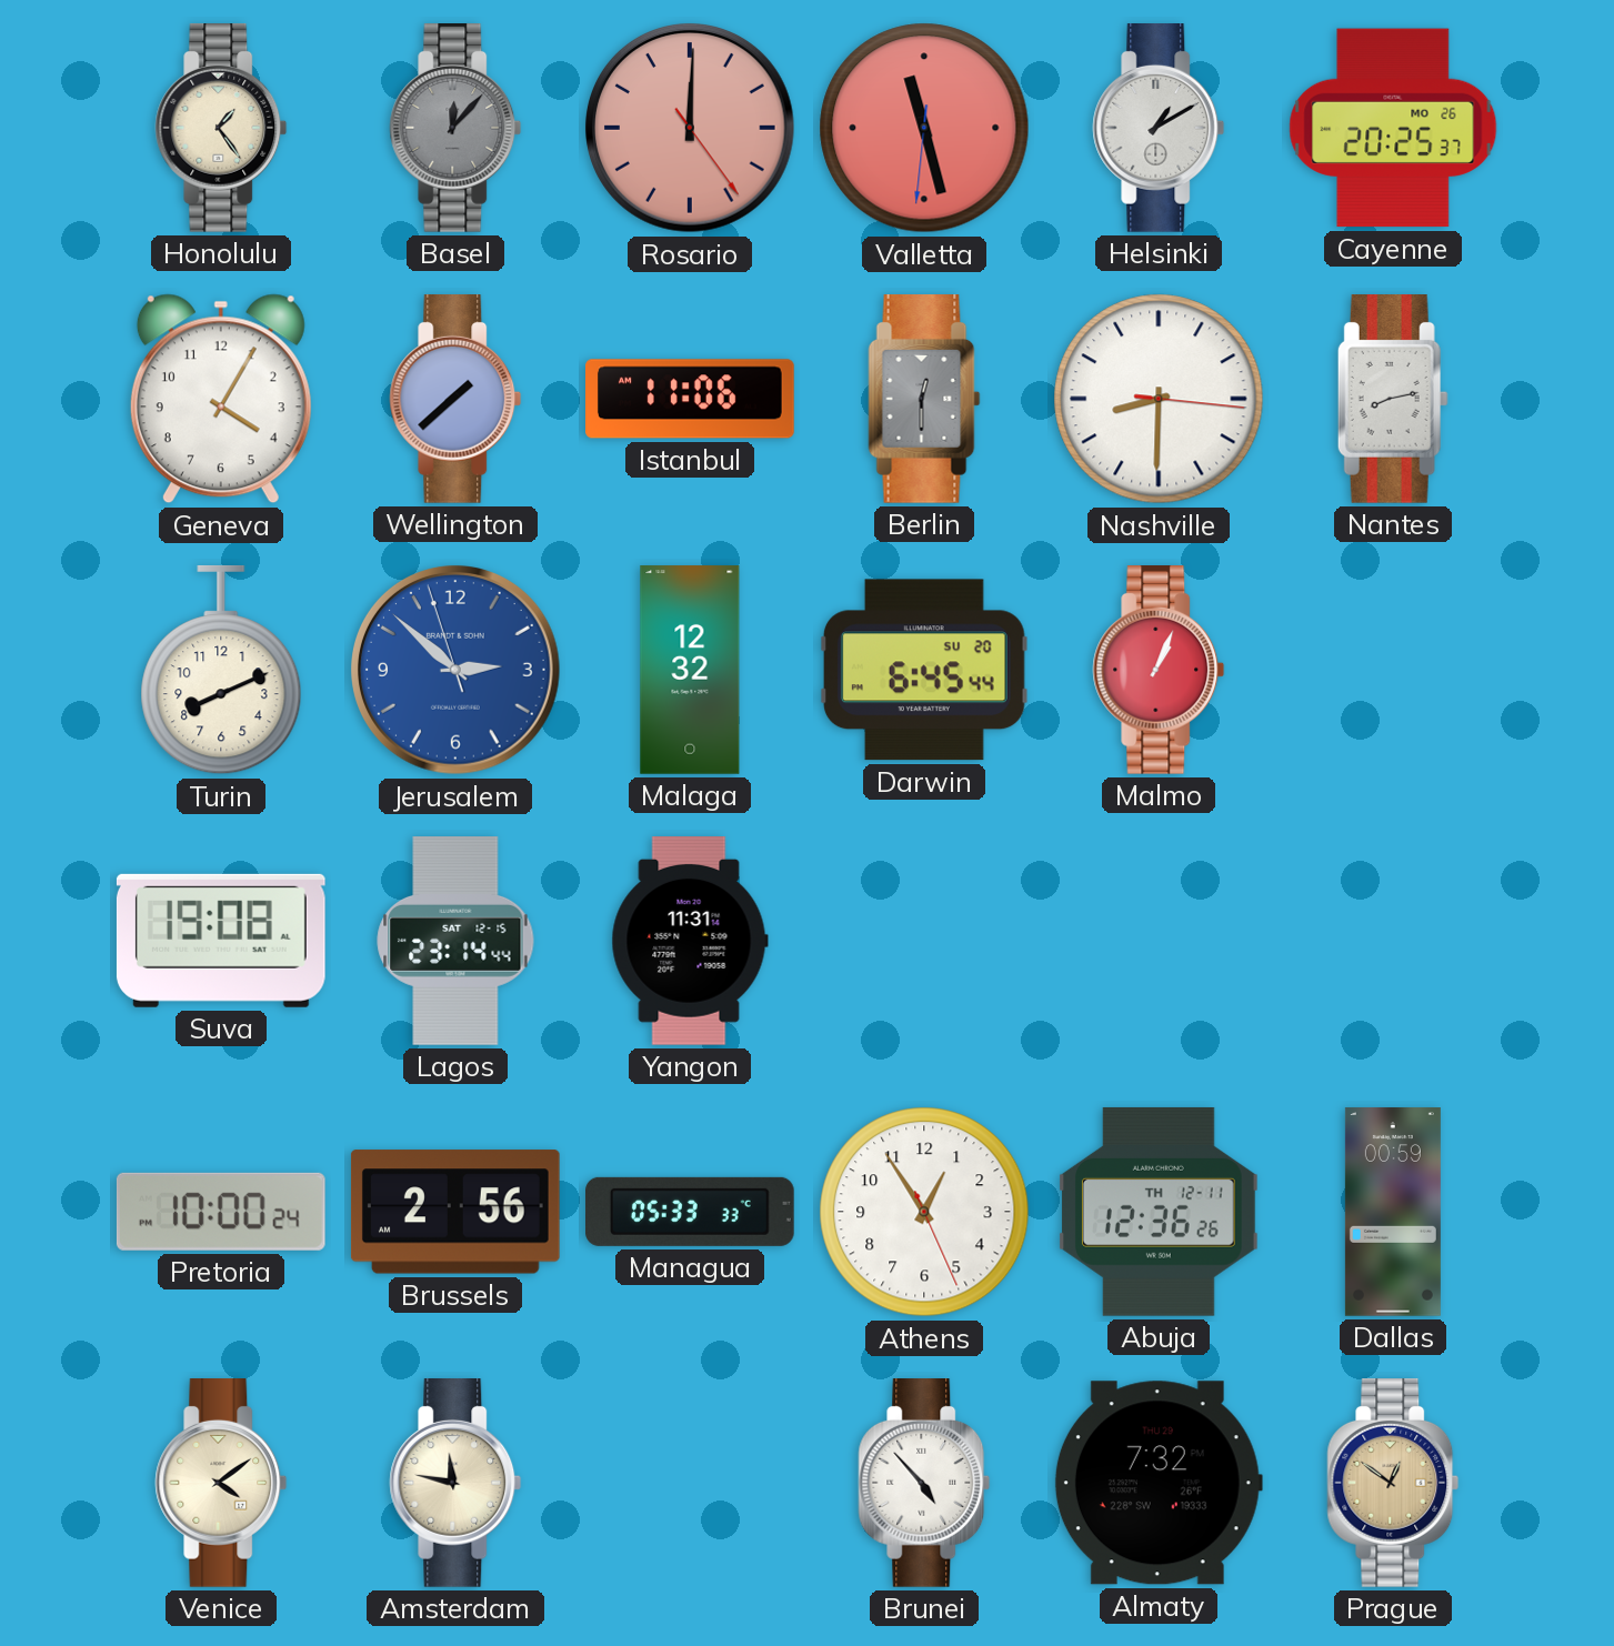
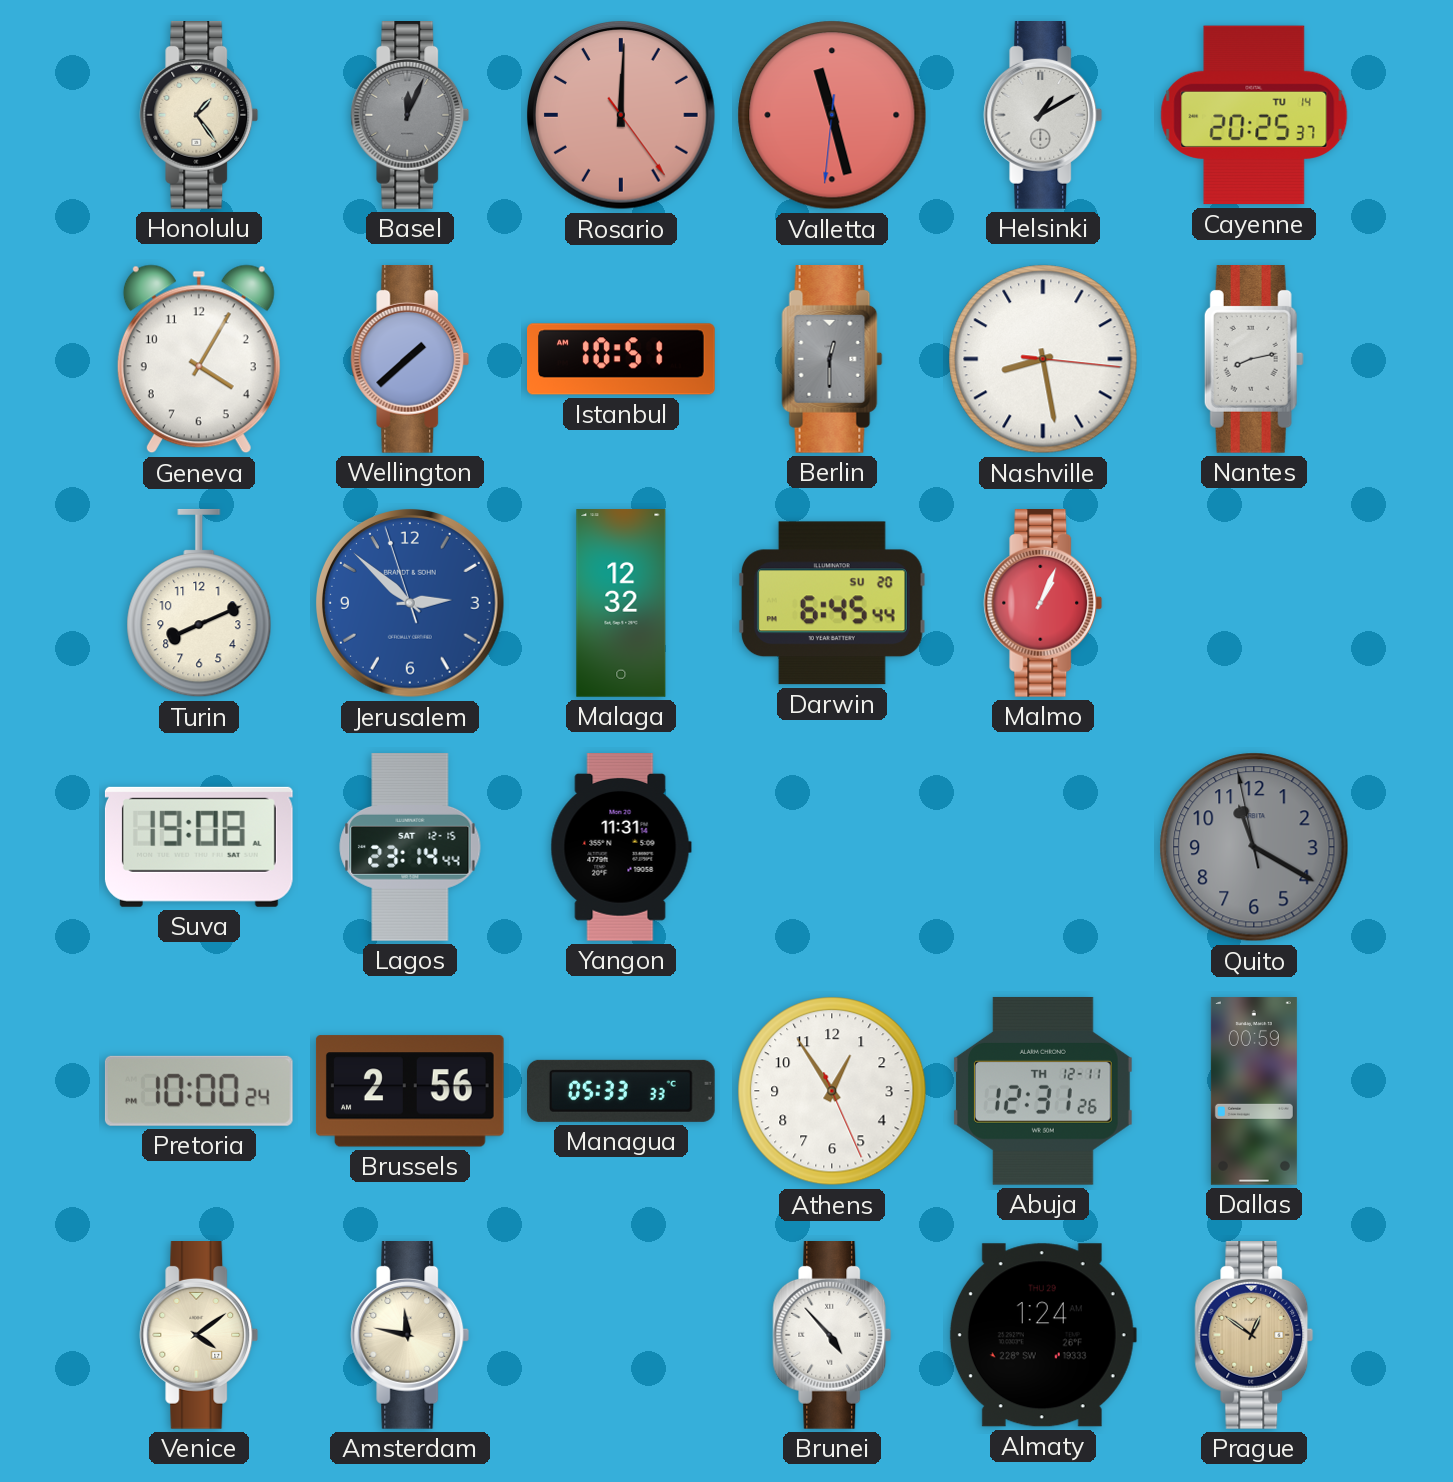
Basel: 12:07 -> 12:04 (410, 116)
Cayenne date: MO 26 -> TU 14 (1254, 115)
Istanbul: 11:06 -> 10:51 (621, 359)
Nashville: 8:30 -> 8:28 (1043, 359)
Quito: none -> 11:19 (1254, 847)
Abuja: 12:36 -> 12:31 (1043, 1091)
Almaty: 7:32 -> 1:24 (1043, 1335)
